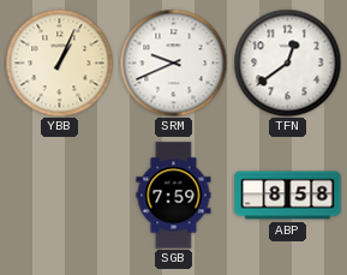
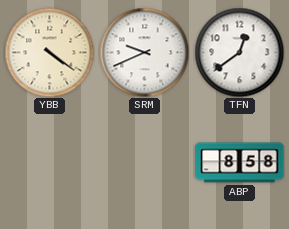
YBB: 1:04 -> 4:21 (49, 52)
SGB: 7:59 -> none (174, 196)
